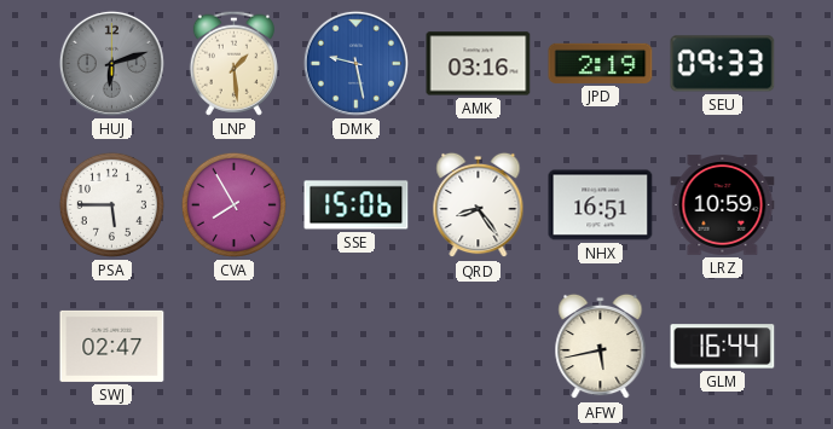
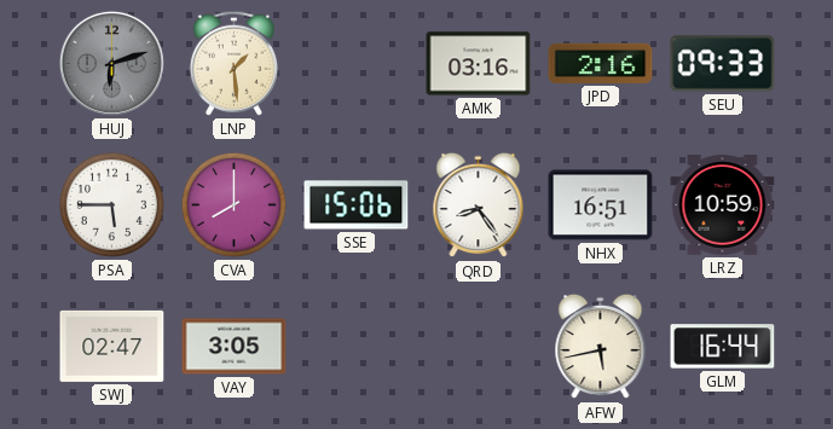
DMK: 9:28 -> none (355, 63)
JPD: 2:19 -> 2:16 (601, 63)
CVA: 7:55 -> 8:00 (233, 204)
VAY: none -> 3:05 (235, 347)
